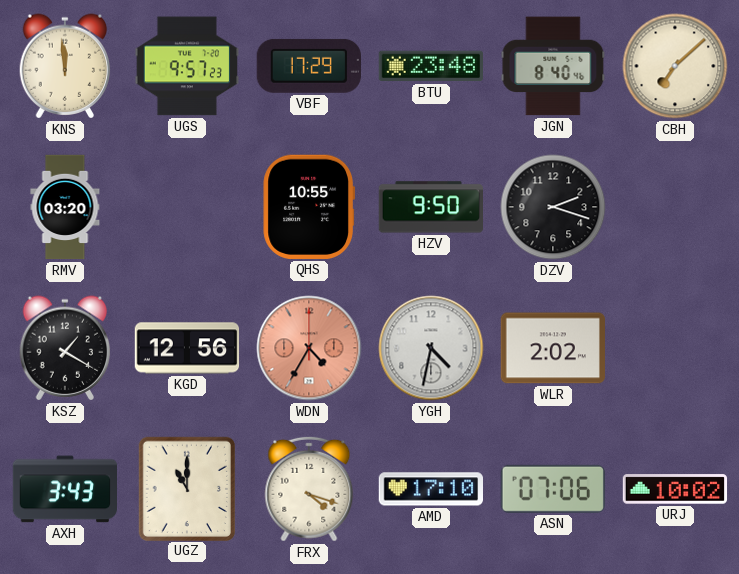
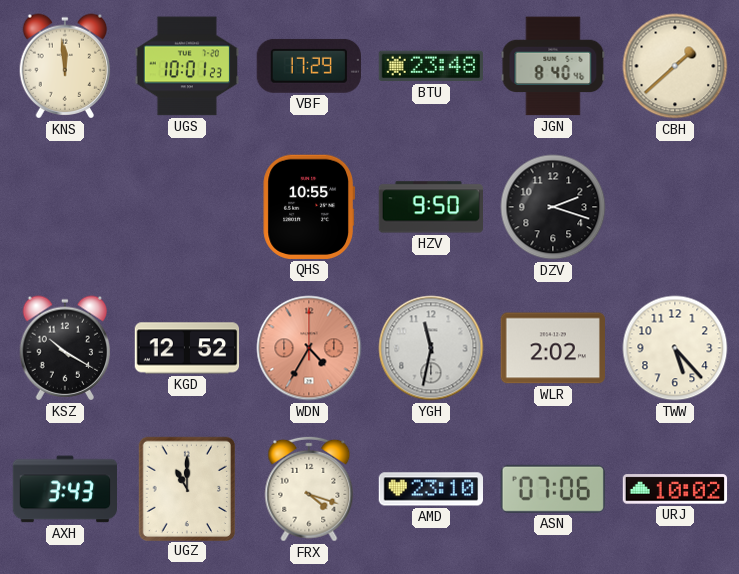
UGS: 9:57 -> 10:01 (186, 66)
CBH: 7:08 -> 1:38 (675, 66)
RMV: 03:20 -> none (65, 207)
KSZ: 1:20 -> 10:20 (65, 348)
KGD: 12:56 -> 12:52 (187, 348)
YGH: 4:32 -> 11:32 (431, 348)
TWW: none -> 5:23 (675, 348)
AMD: 17:10 -> 23:10 (430, 489)
